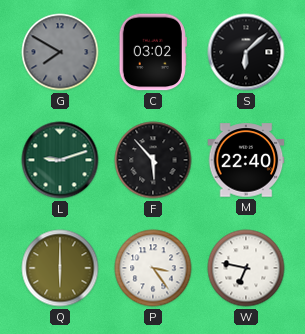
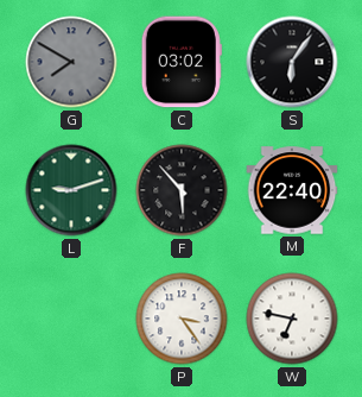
S: 6:08 -> 6:06 (292, 62)
Q: 6:00 -> none (60, 268)
